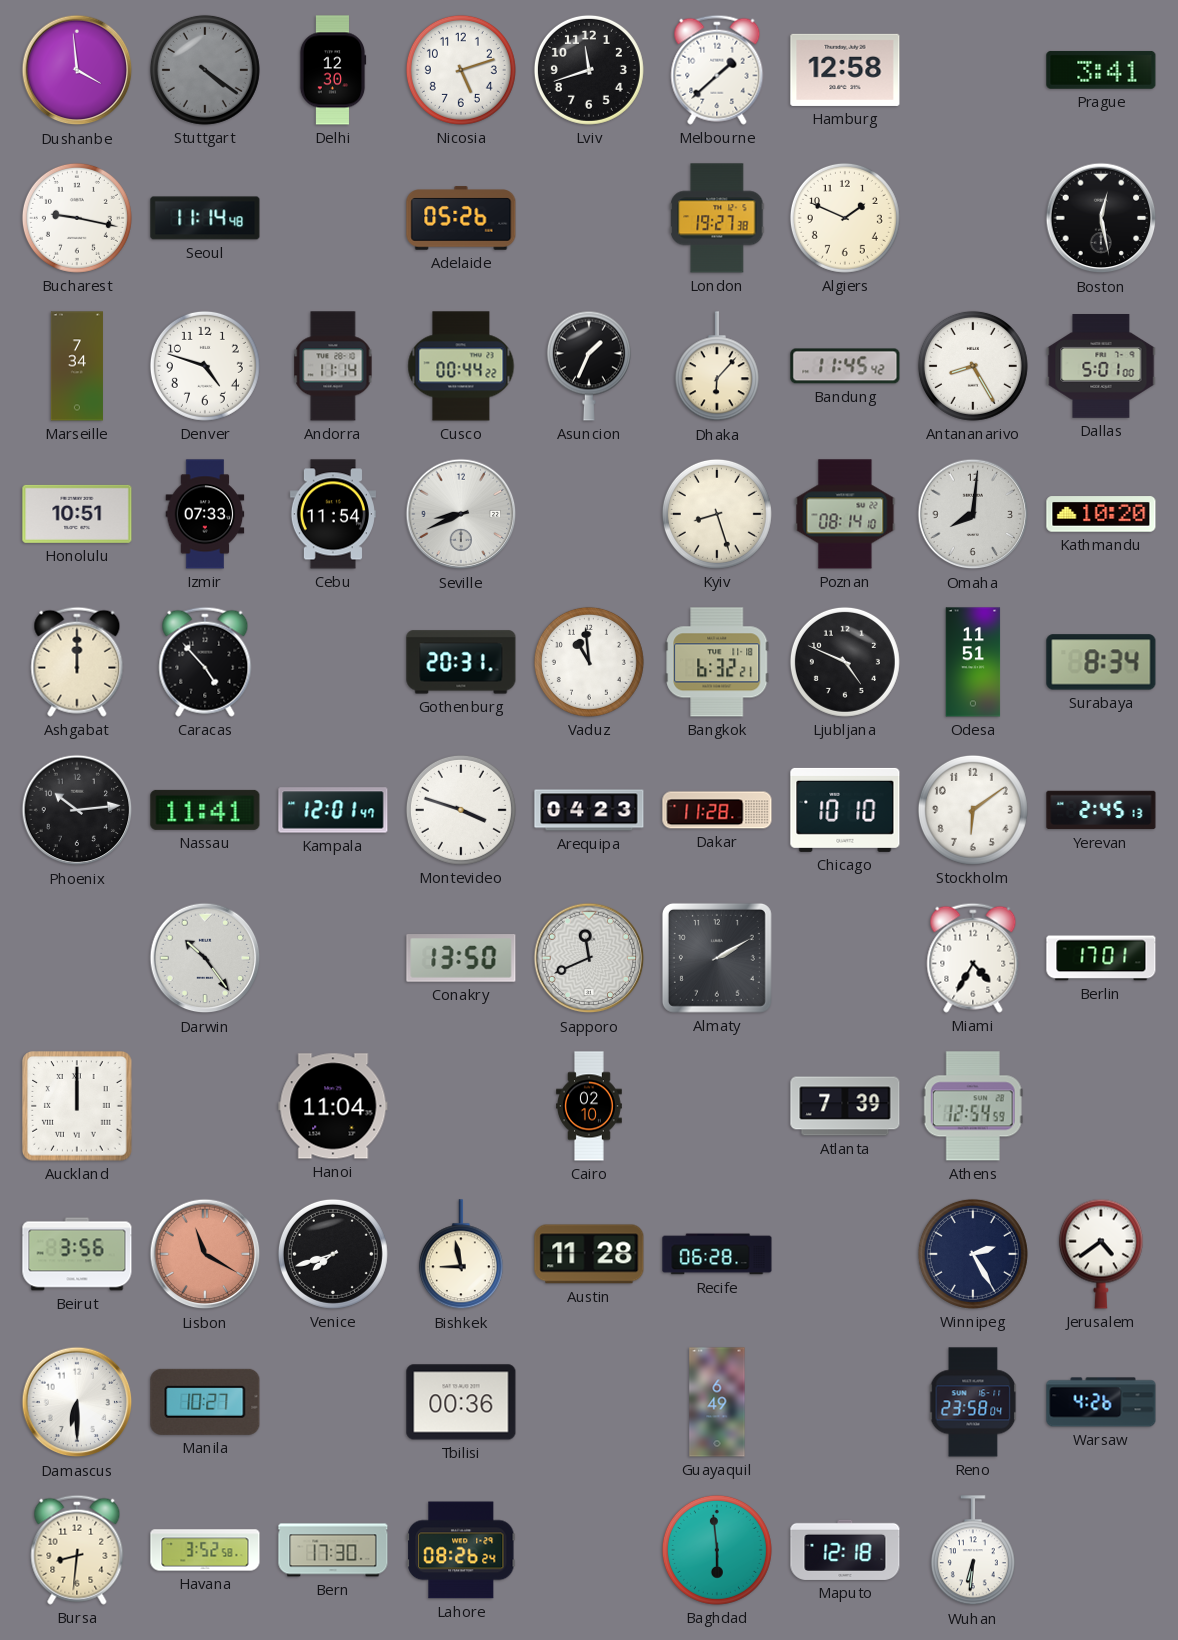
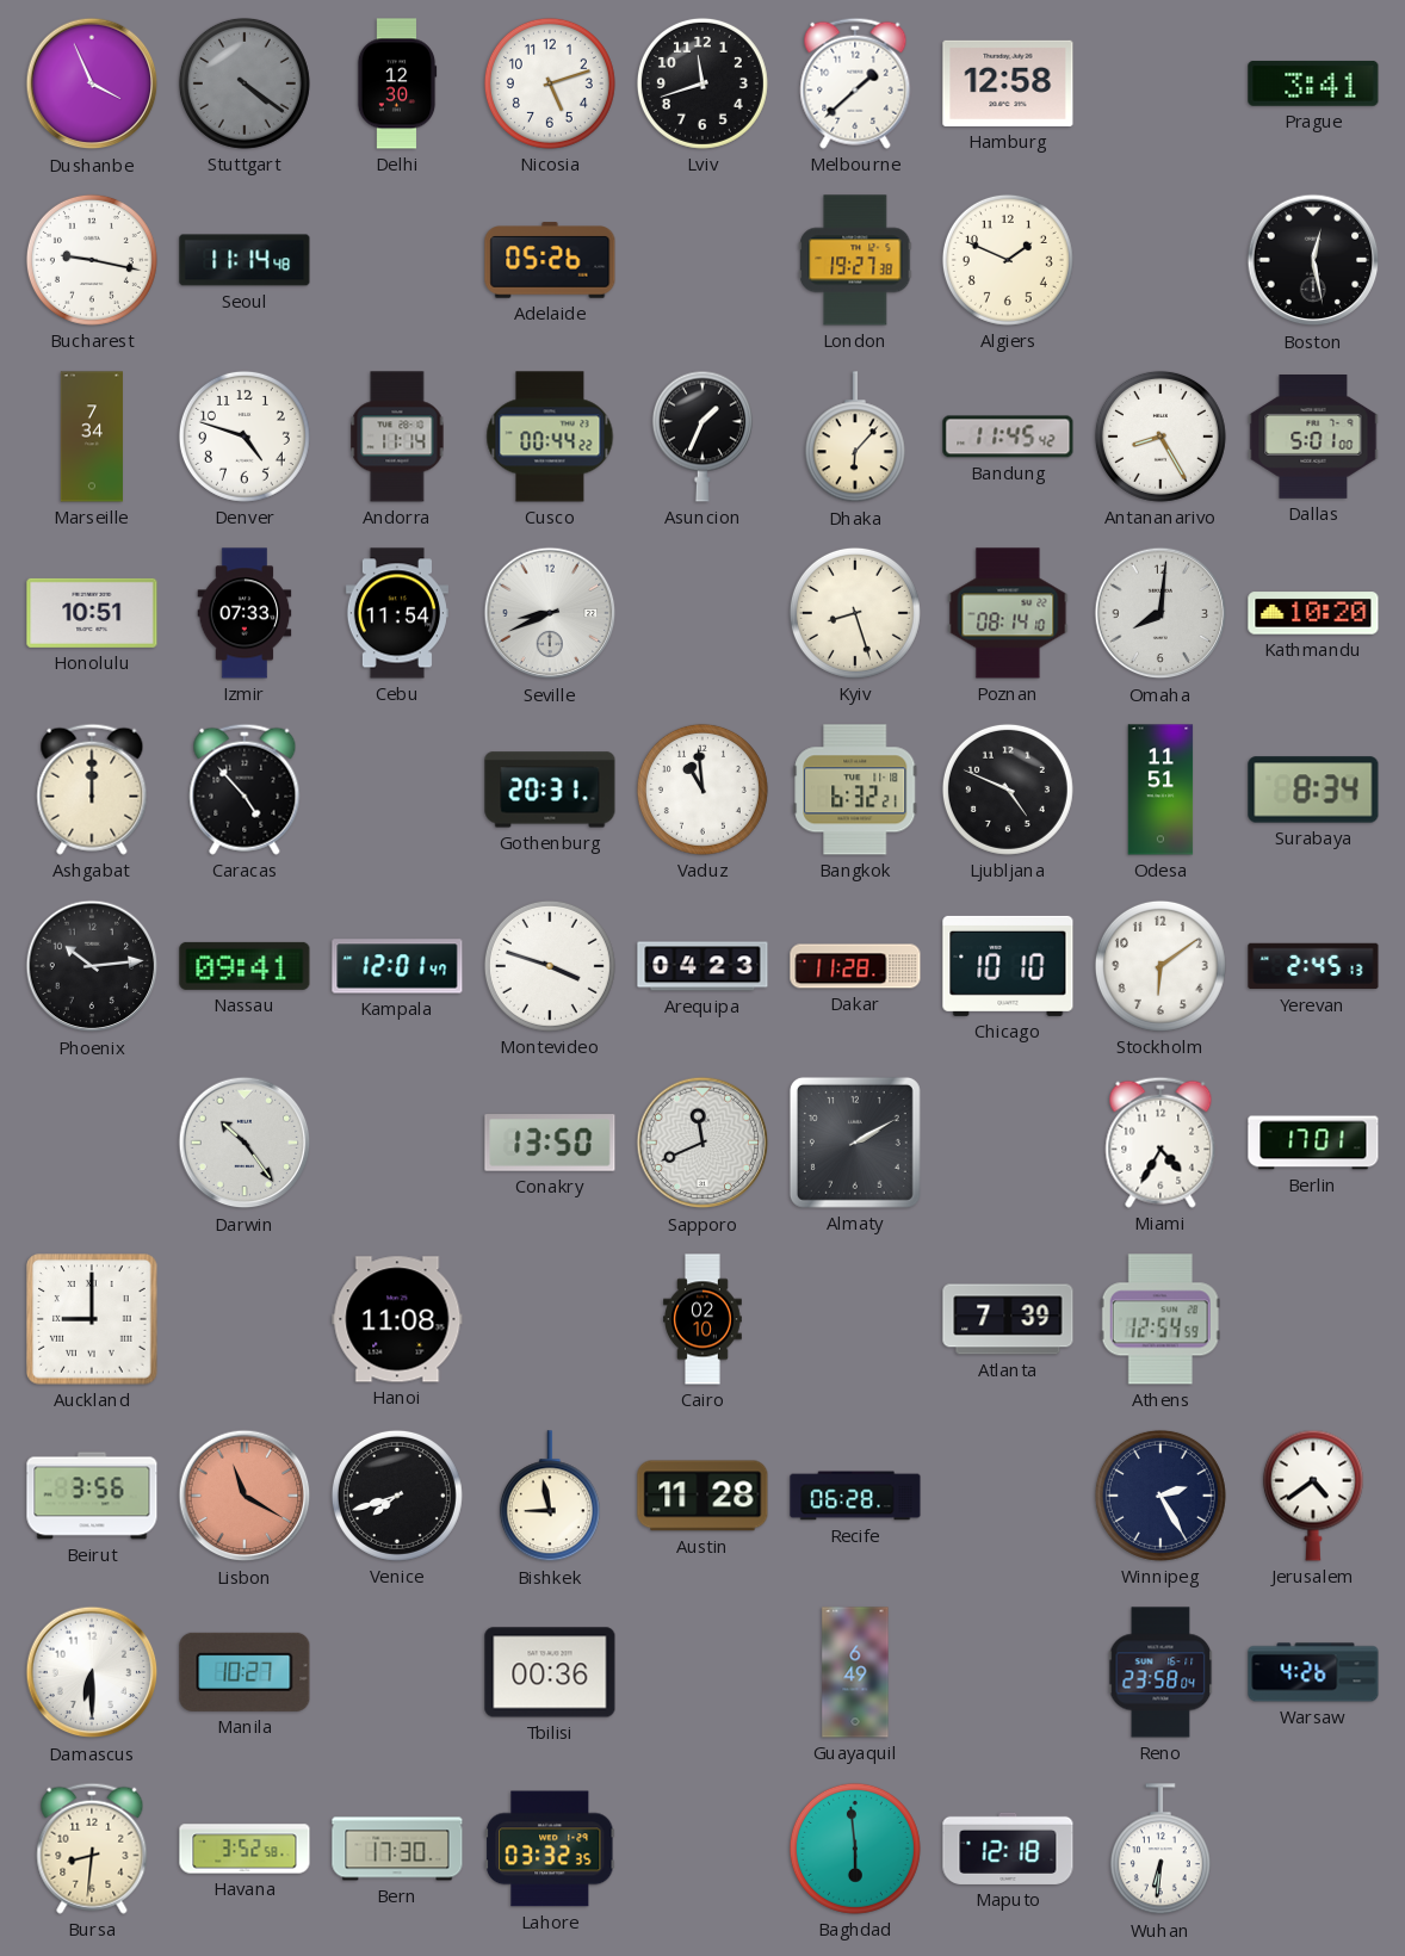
Dushanbe: 3:59 -> 3:56 (92, 83)
Nassau: 11:41 -> 09:41 (245, 966)
Auckland: 12:00 -> 9:00 (92, 1319)
Hanoi: 11:04 -> 11:08 (397, 1319)
Lahore: 08:26 -> 03:32 (550, 1849)
